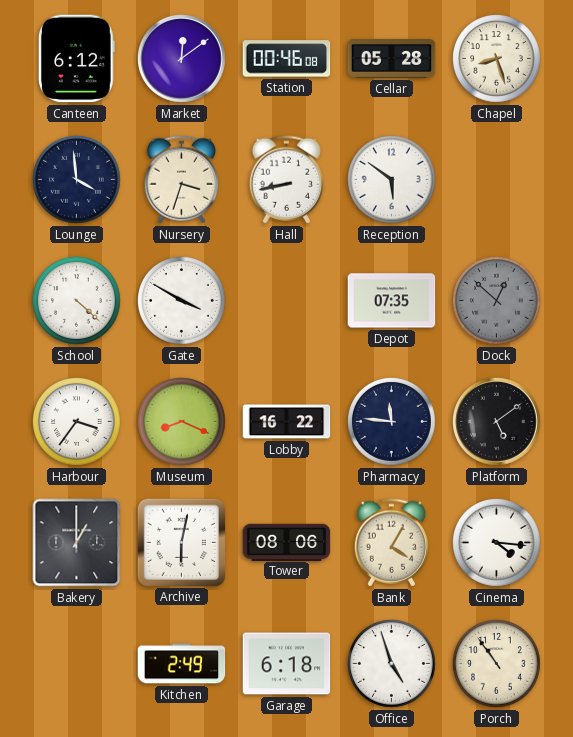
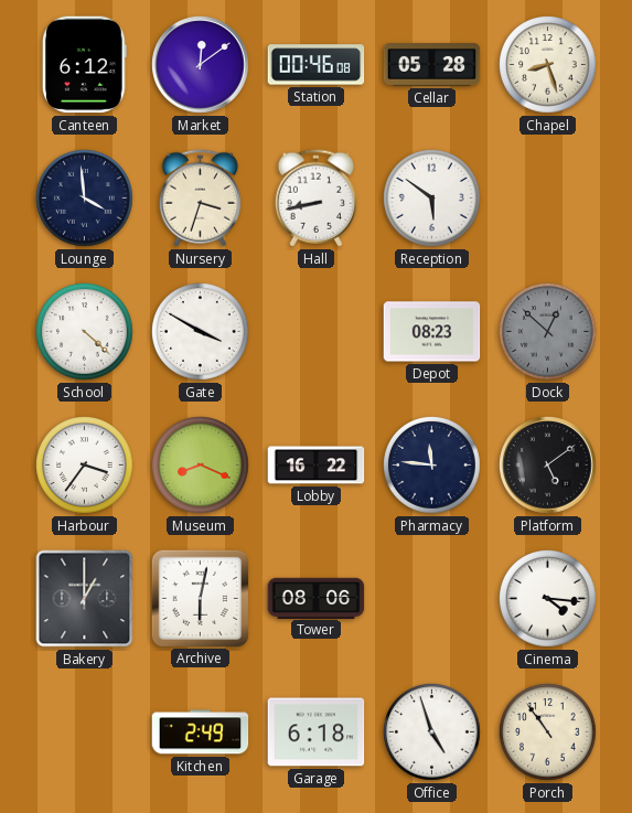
Depot: 07:35 -> 08:23 (432, 332)
Bank: 4:05 -> none (391, 543)
